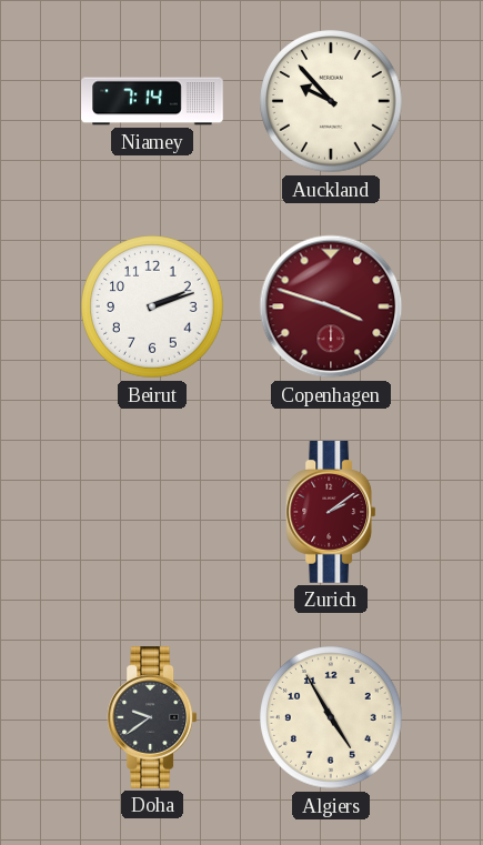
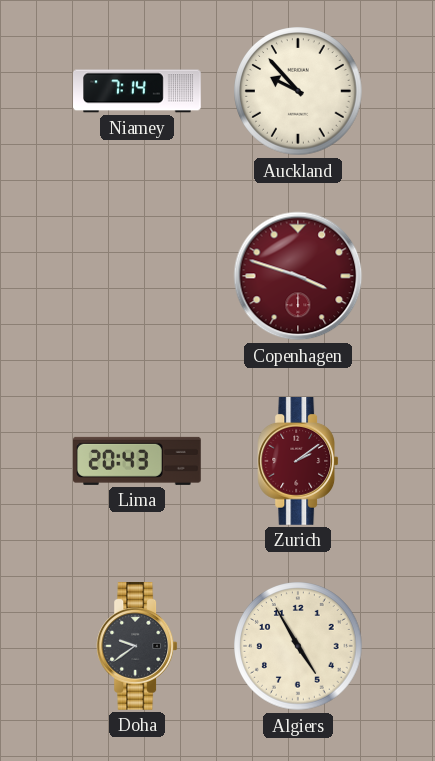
Beirut: 2:12 -> none (152, 306)
Lima: none -> 20:43 (138, 461)
